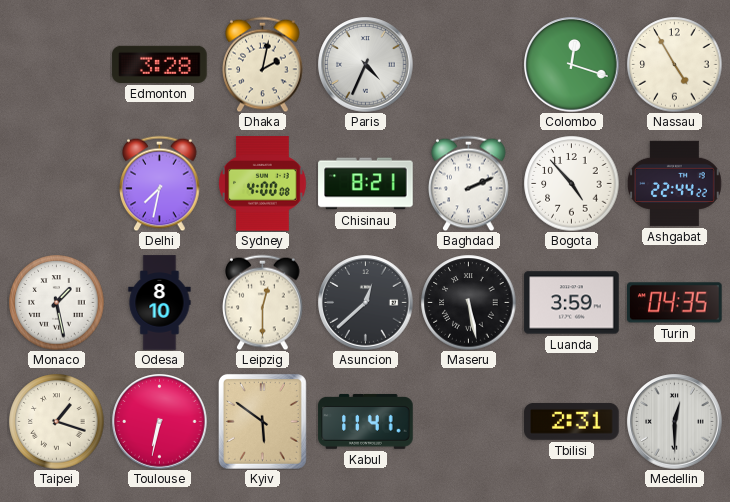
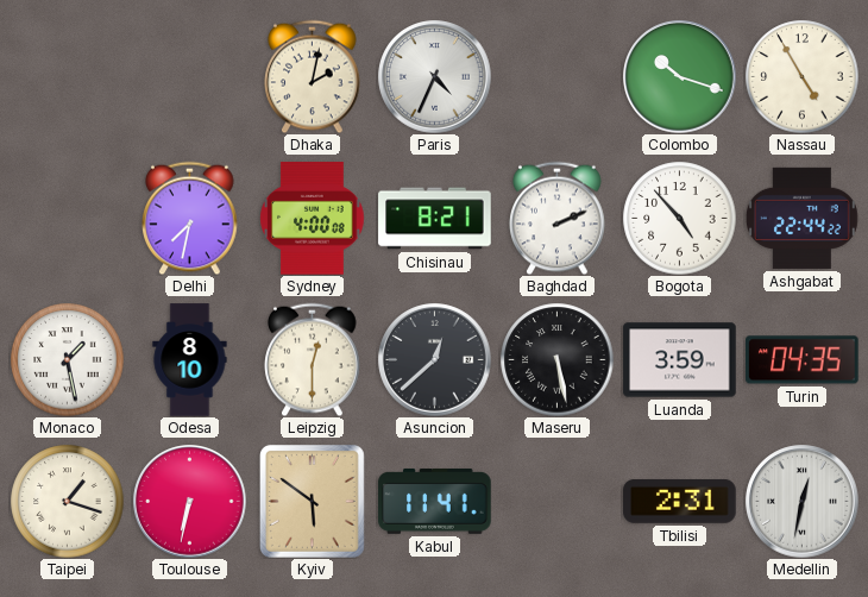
Edmonton: 3:28 -> none (160, 64)
Colombo: 12:18 -> 10:18 (680, 77)
Medellin: 12:30 -> 12:32 (803, 502)
